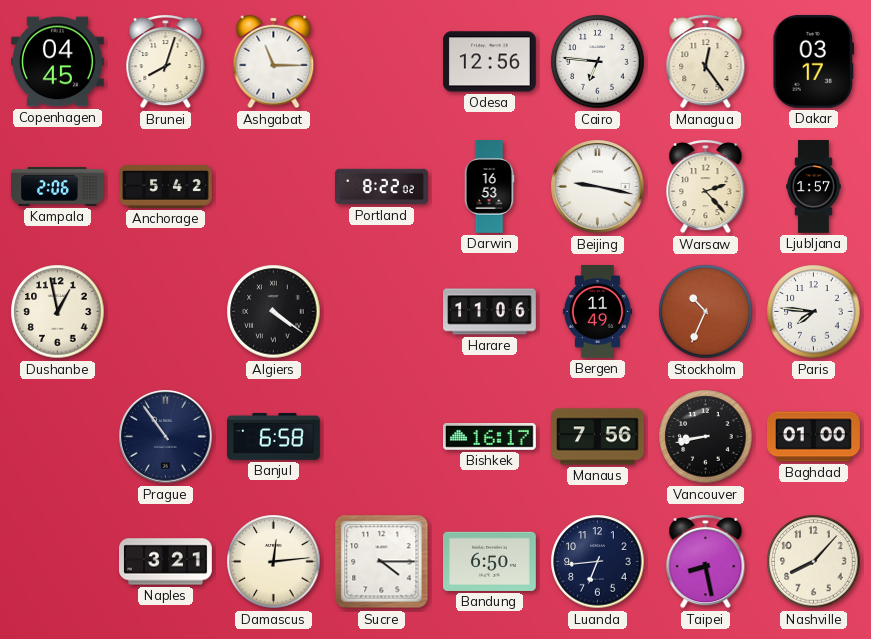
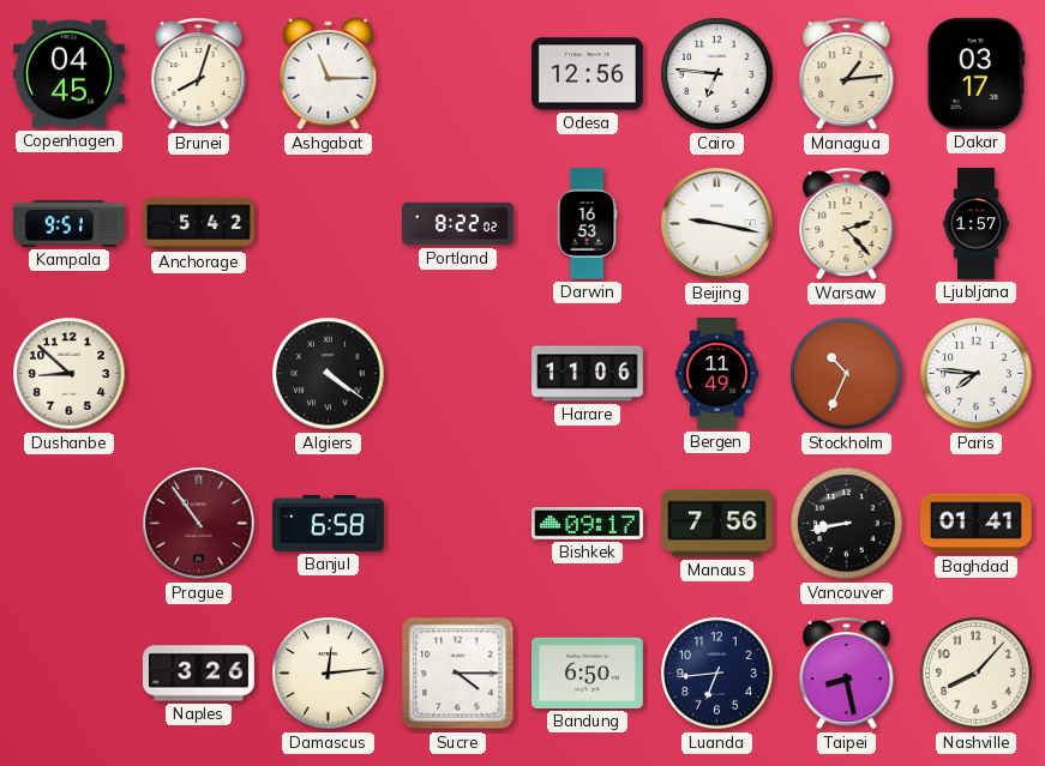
Managua: 12:24 -> 1:14 (847, 74)
Kampala: 2:06 -> 9:51 (70, 224)
Dushanbe: 12:58 -> 8:52 (70, 374)
Prague dial: navy -> burgundy (199, 524)
Bishkek: 16:17 -> 09:17 (588, 524)
Baghdad: 01:00 -> 01:41 (977, 524)
Naples: 3:21 -> 3:26 (199, 674)
